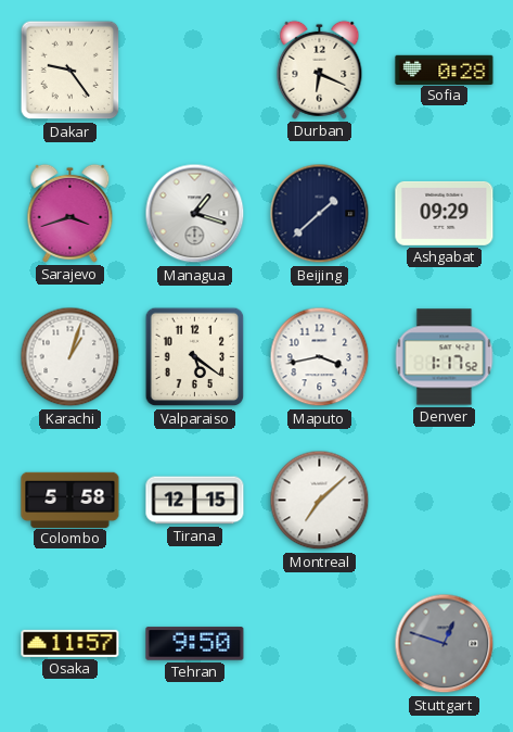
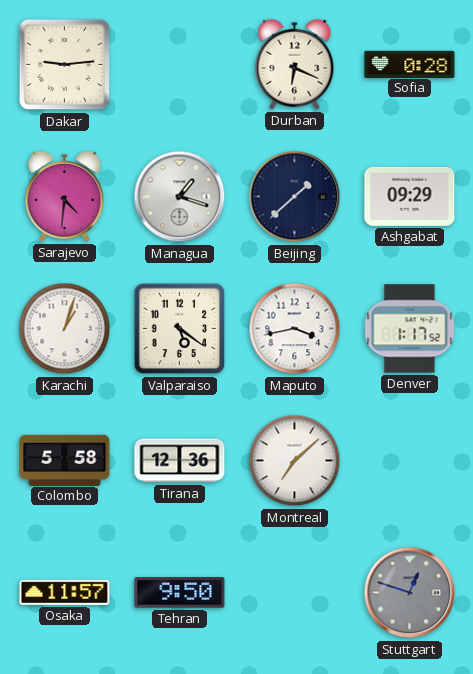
Dakar: 9:24 -> 9:14 (65, 65)
Sarajevo: 3:42 -> 4:31 (65, 196)
Tirana: 12:15 -> 12:36 (180, 461)
